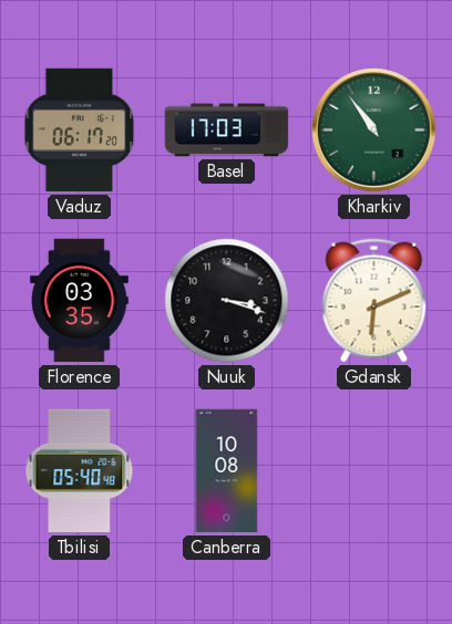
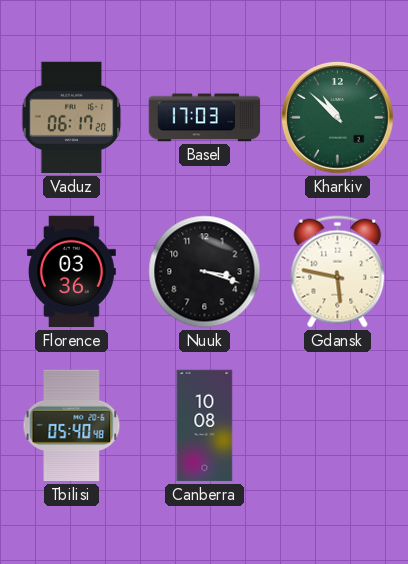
Kharkiv: 10:54 -> 10:52 (338, 118)
Florence: 03:35 -> 03:36 (71, 272)
Gdansk: 6:11 -> 5:47 (338, 272)
